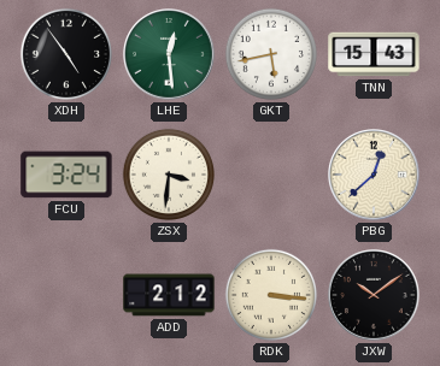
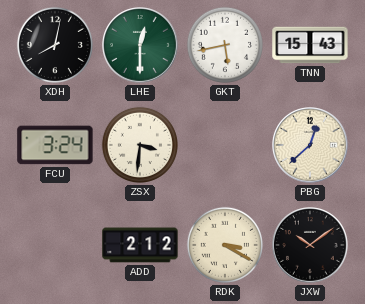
XDH: 4:54 -> 8:02 (55, 45)
LHE: 12:29 -> 12:30 (141, 46)
RDK: 3:16 -> 3:20 (225, 245)
